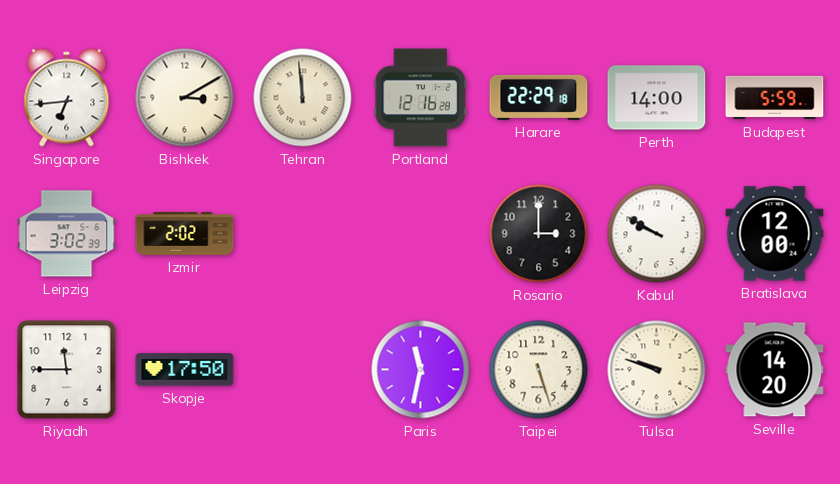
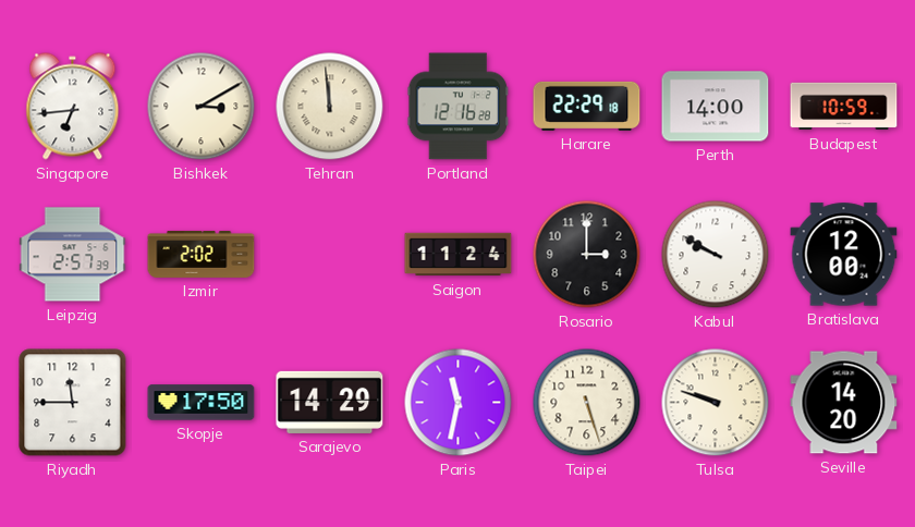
Budapest: 5:59 -> 10:59 (844, 107)
Leipzig: 3:02 -> 2:57 (73, 255)
Saigon: none -> 11:24 (459, 255)
Sarajevo: none -> 14:29 (330, 402)
